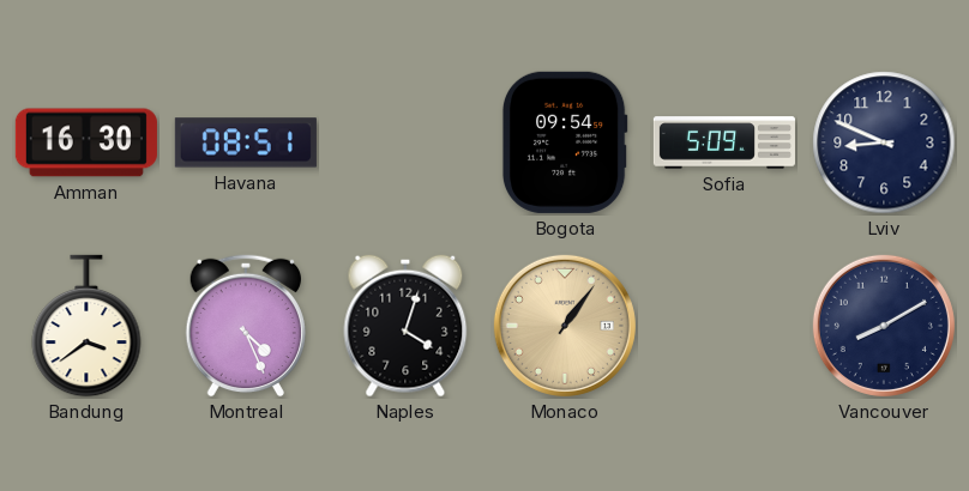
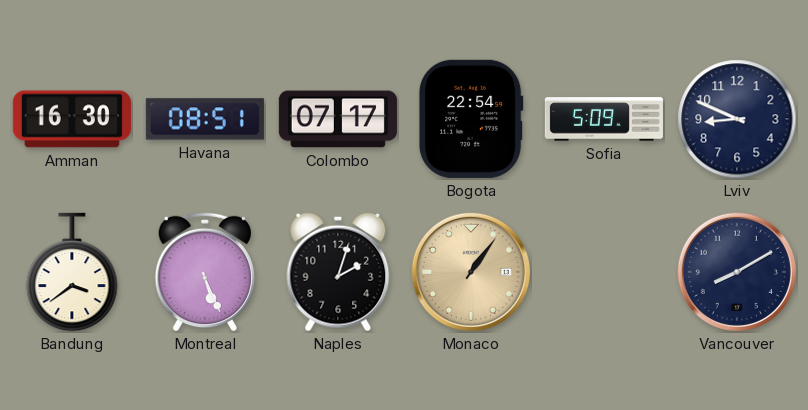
Colombo: none -> 07:17 (338, 119)
Bogota: 09:54 -> 22:54 (471, 119)
Montreal: 4:26 -> 5:26 (204, 272)
Naples: 4:03 -> 2:03 (338, 272)
